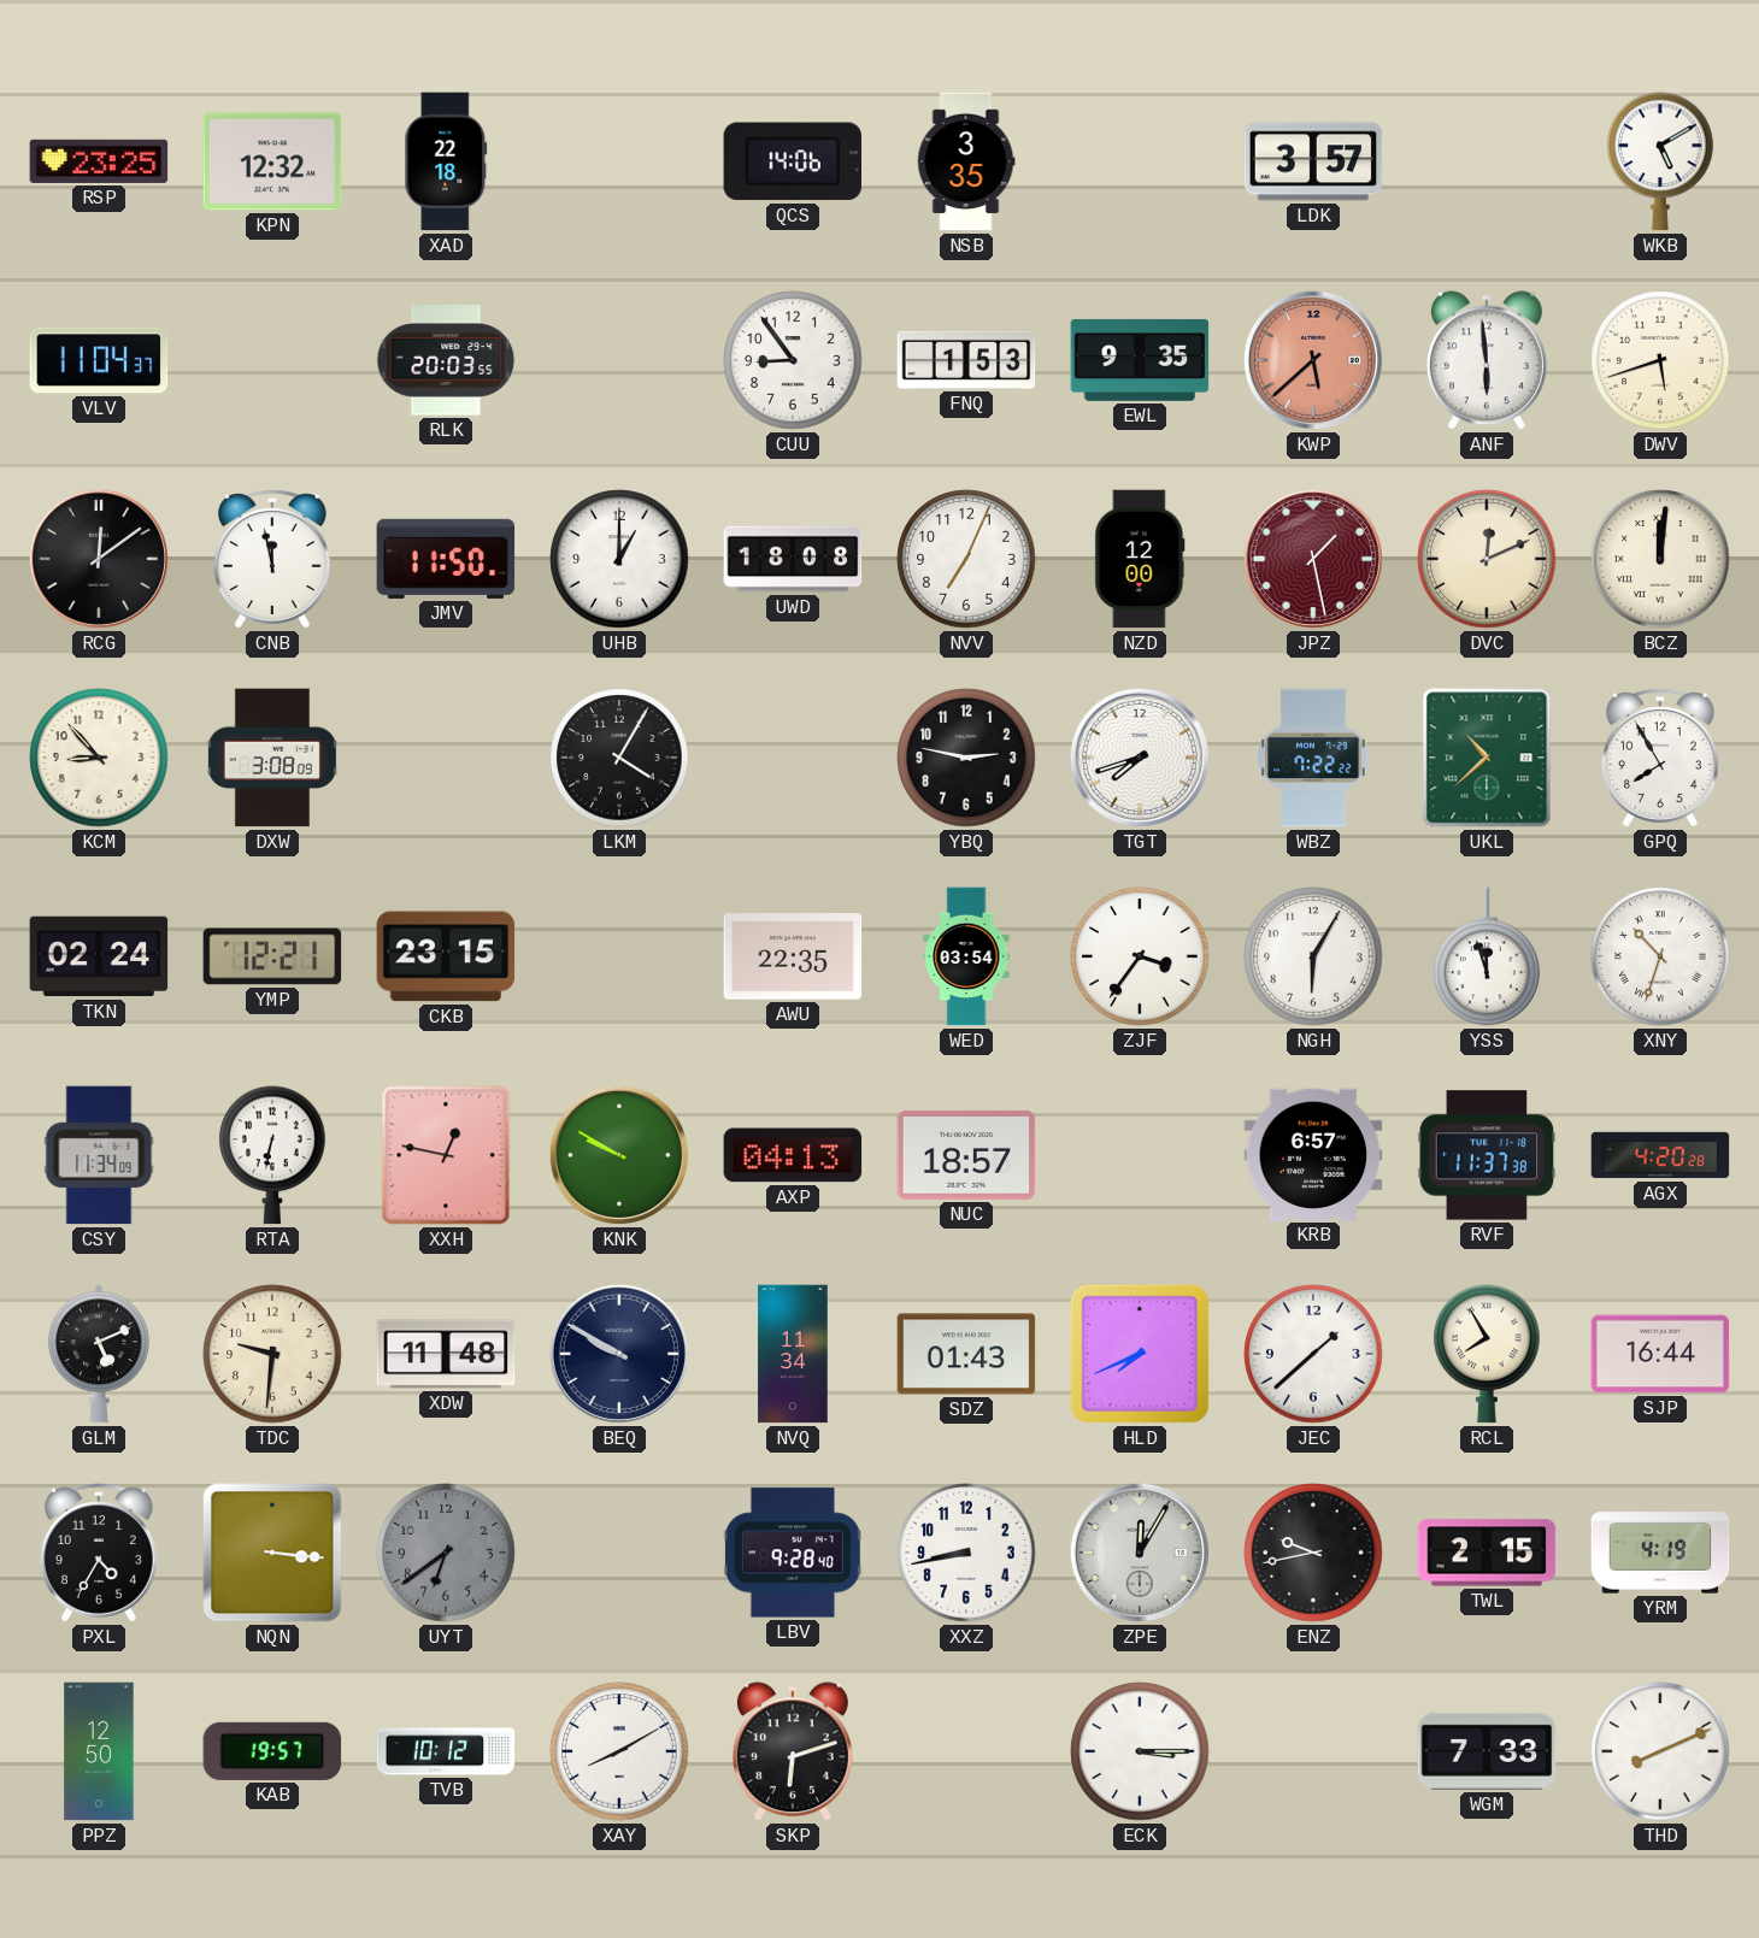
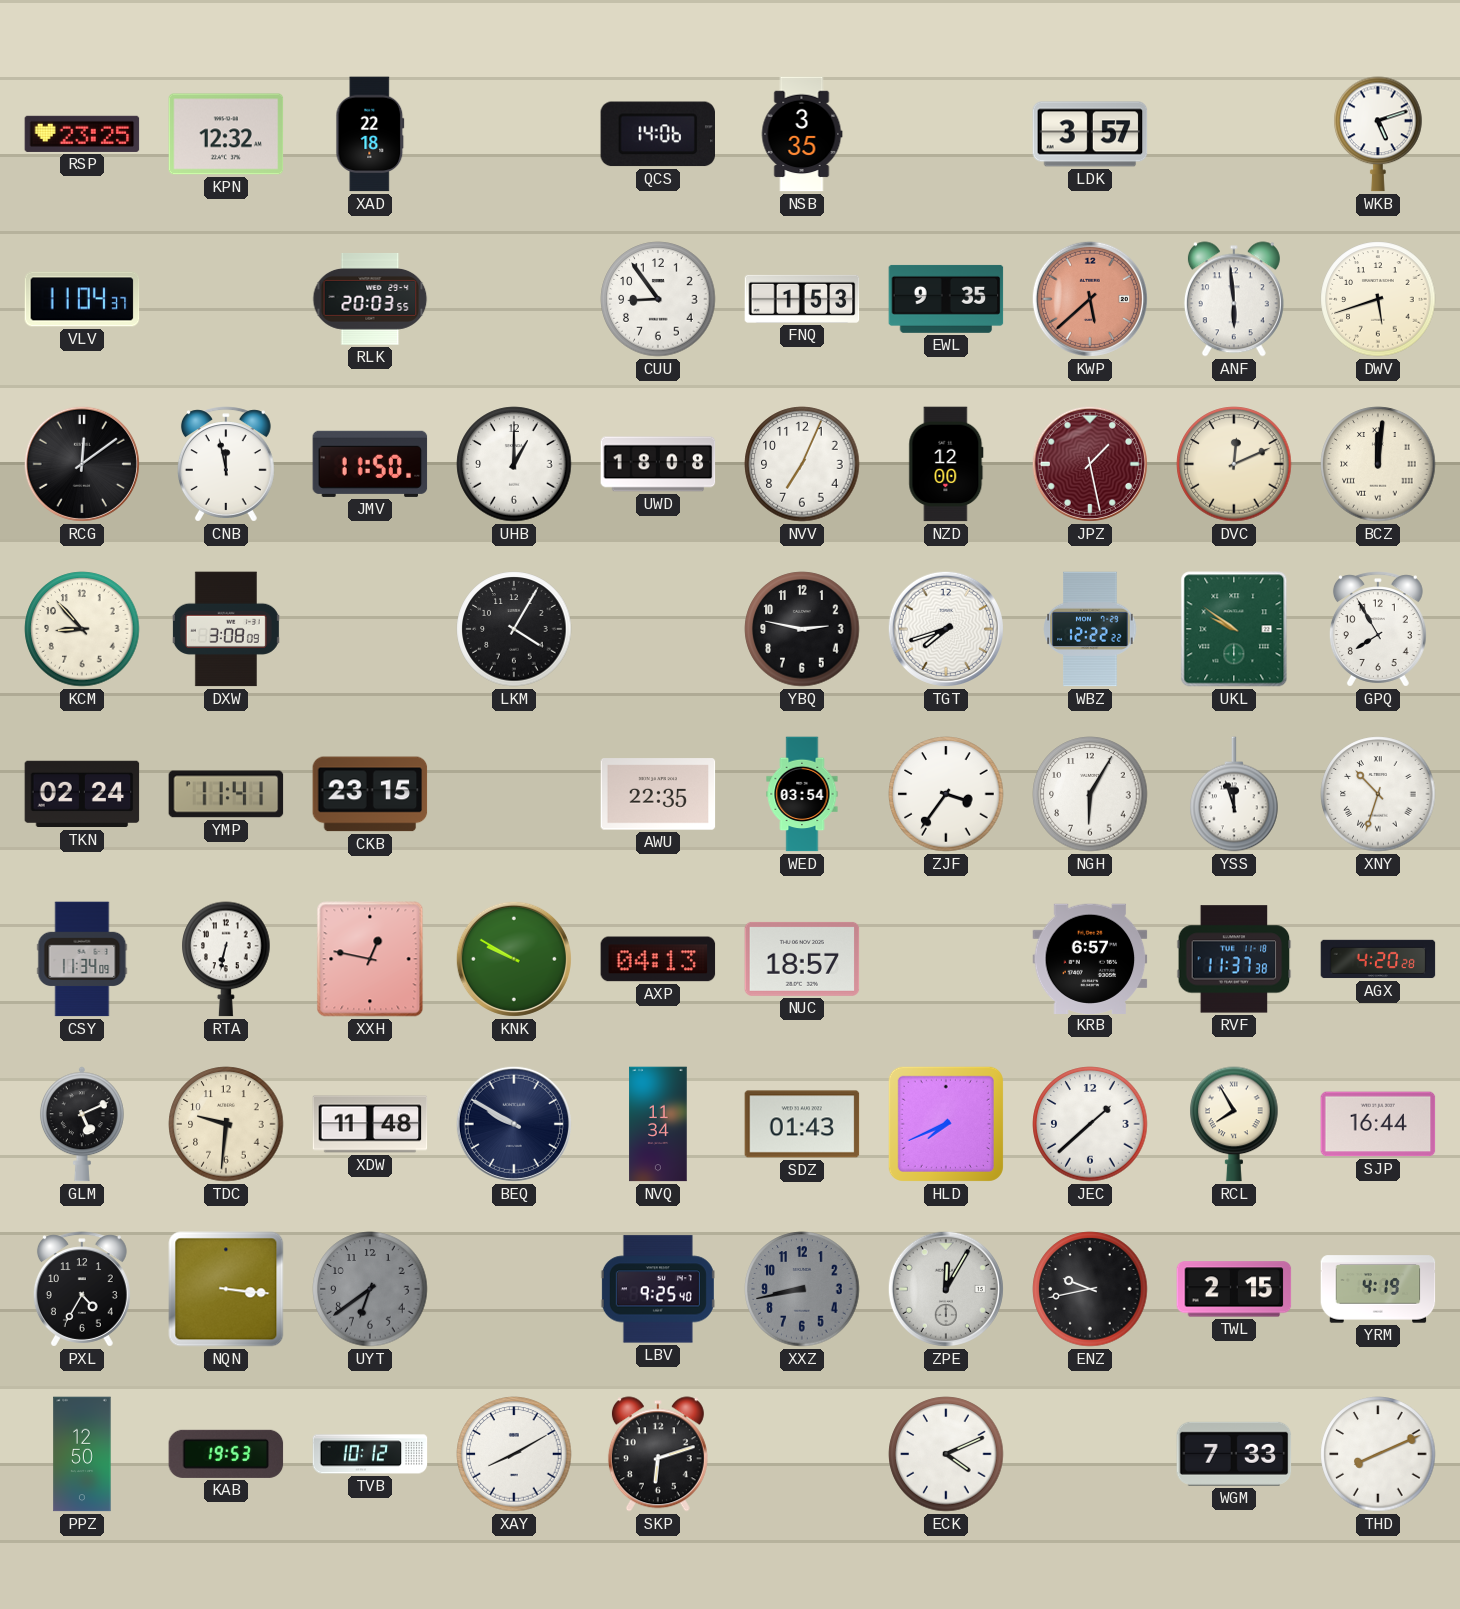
WKB: 5:10 -> 5:12 (1378, 134)
WBZ: 7:22 -> 12:22 (1090, 629)
UKL: 10:38 -> 9:51 (1234, 629)
YMP: 12:21 -> 11:41 (226, 794)
LBV: 9:28 -> 9:25 (658, 1289)
XXZ dial: white -> grey (802, 1289)
KAB: 19:57 -> 19:53 (226, 1454)
ECK: 3:15 -> 4:11 (946, 1454)
